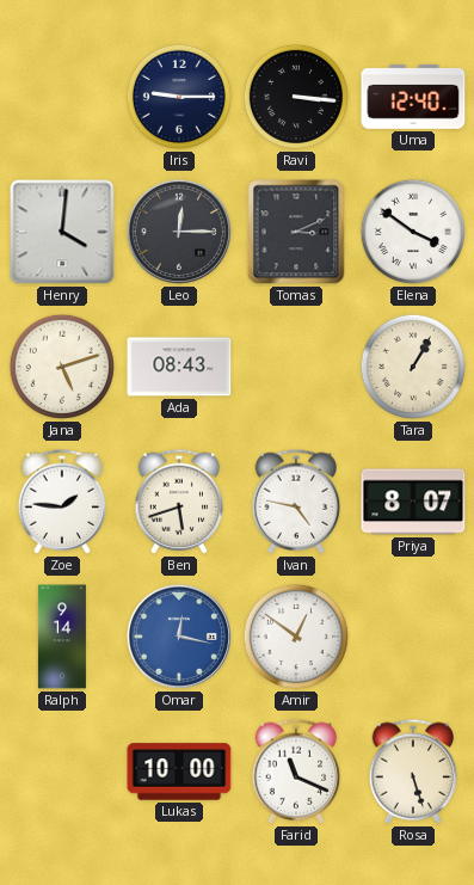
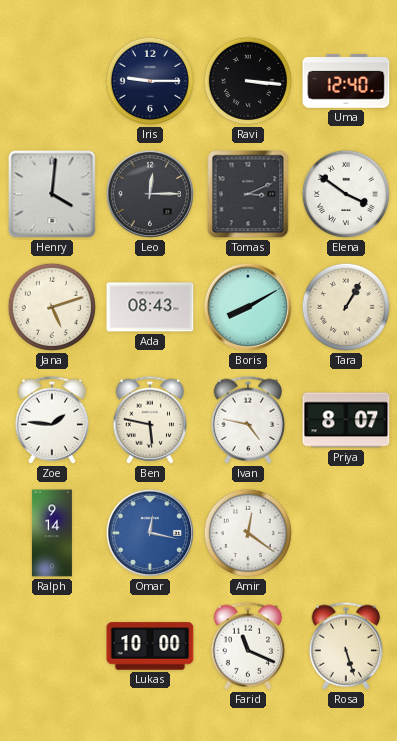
Boris: none -> 8:10 (248, 307)
Ben: 5:42 -> 5:47 (150, 420)
Amir: 12:51 -> 12:21 (248, 533)
